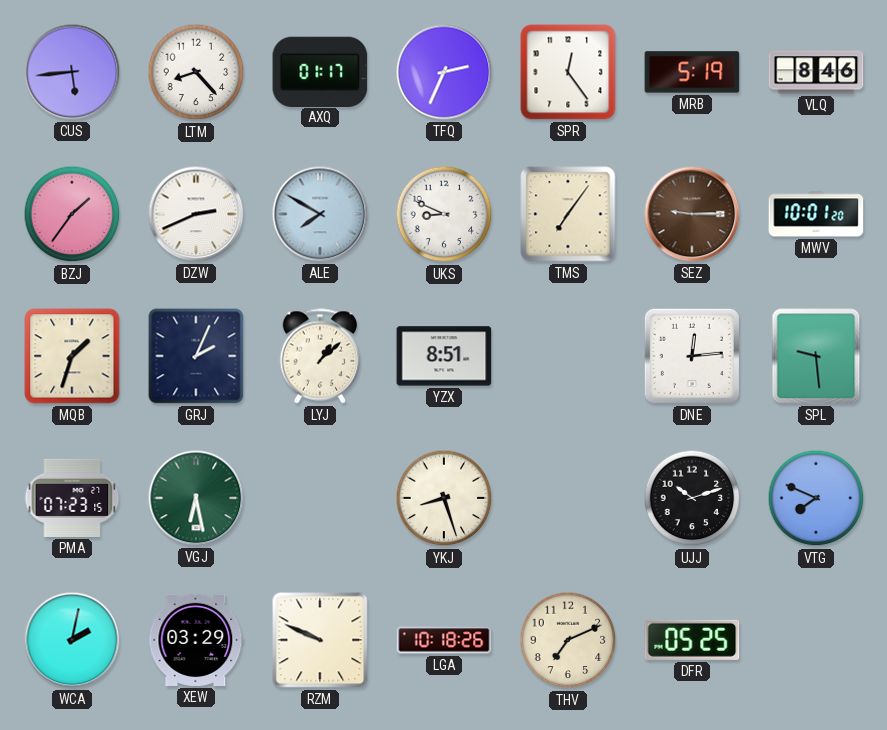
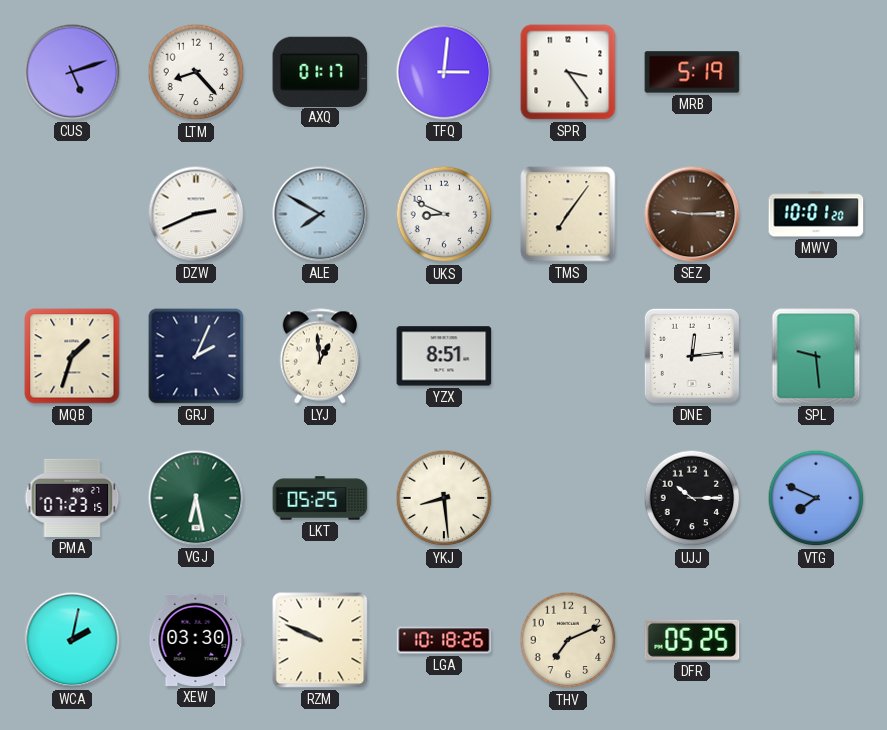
CUS: 5:44 -> 5:12 (72, 72)
TFQ: 2:34 -> 3:01 (444, 72)
SPR: 12:24 -> 3:24 (568, 72)
VLQ: 8:46 -> none (816, 72)
BZJ: 1:36 -> none (72, 214)
LYJ: 1:08 -> 12:59 (320, 356)
LKT: none -> 05:25 (320, 498)
YKJ: 8:27 -> 8:29 (444, 498)
UJJ: 10:12 -> 10:15 (692, 498)
XEW: 03:29 -> 03:30 (196, 640)
